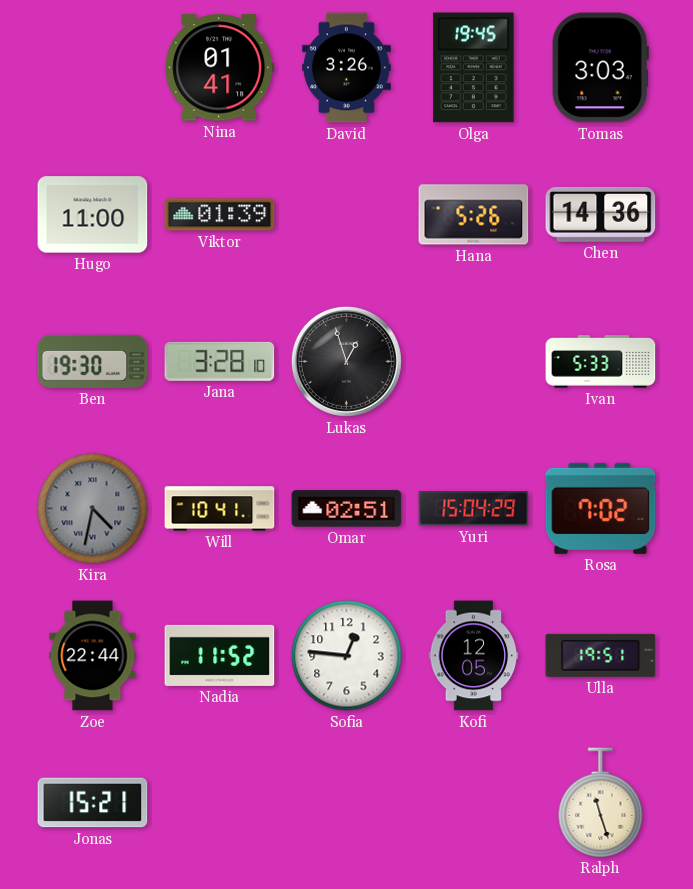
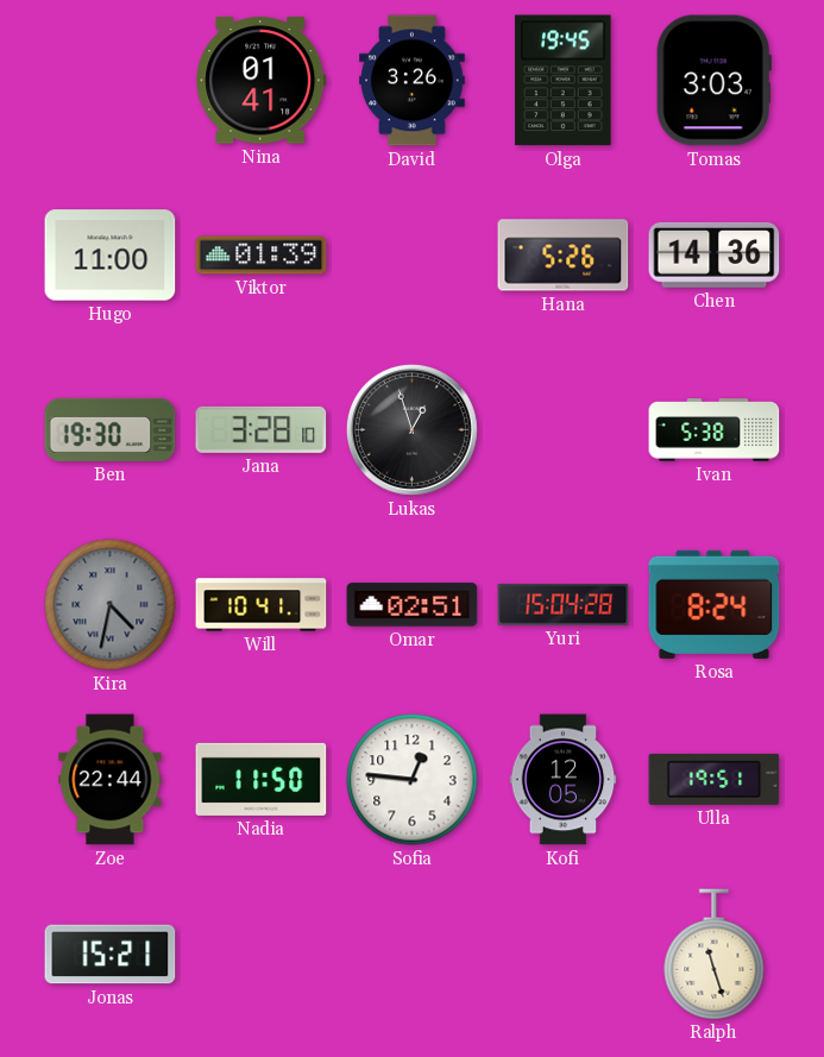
Ivan: 5:33 -> 5:38 (715, 430)
Yuri: 15:04:29 -> 15:04:28 (564, 605)
Rosa: 7:02 -> 8:24 (715, 604)
Nadia: 11:52 -> 11:50 (262, 779)
